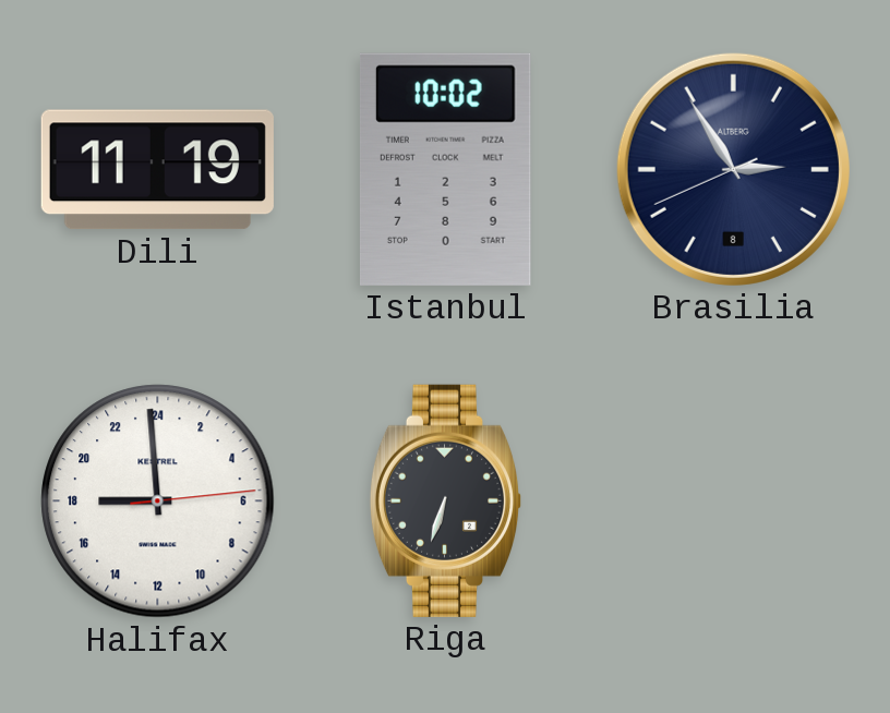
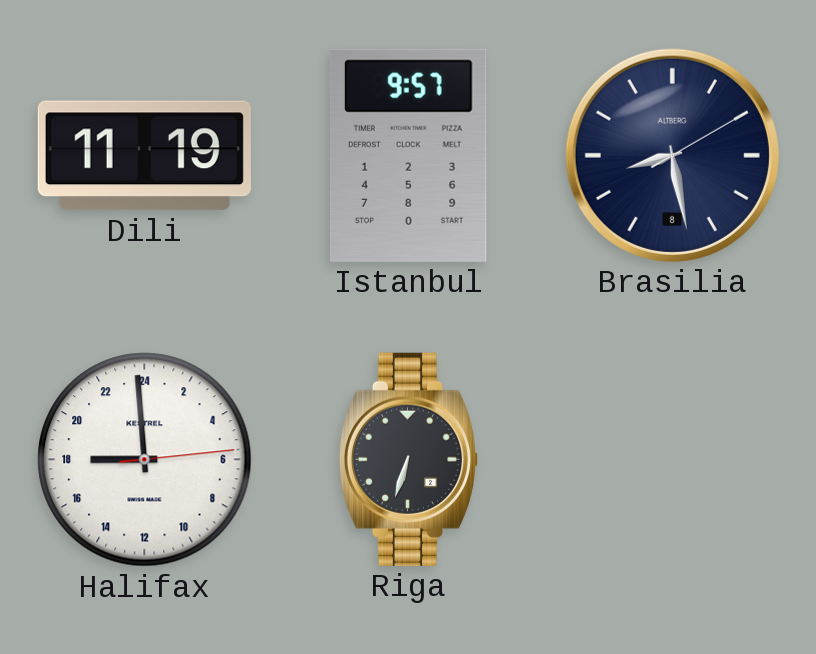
Istanbul: 10:02 -> 9:57 (408, 155)
Brasilia: 2:54 -> 8:28 (672, 155)
